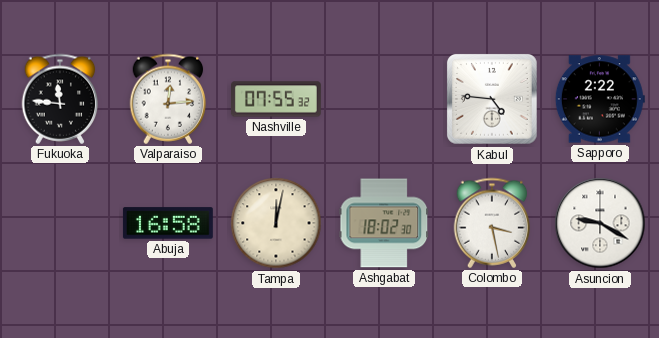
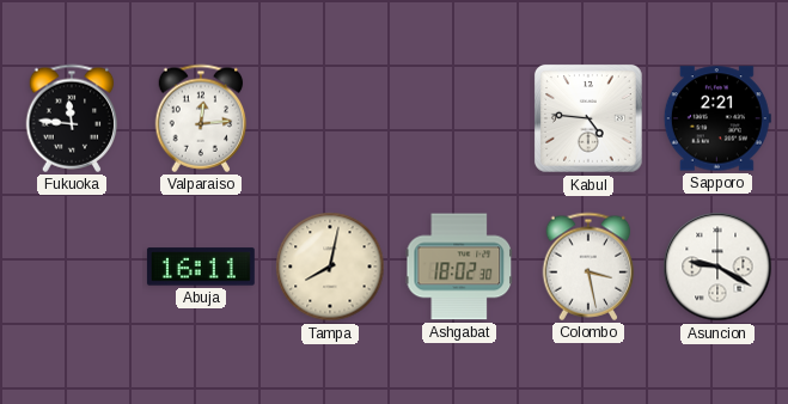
Nashville: 07:55 -> none (277, 99)
Sapporo: 2:22 -> 2:21 (717, 118)
Abuja: 16:58 -> 16:11 (201, 267)
Tampa: 12:02 -> 8:02 (330, 267)
